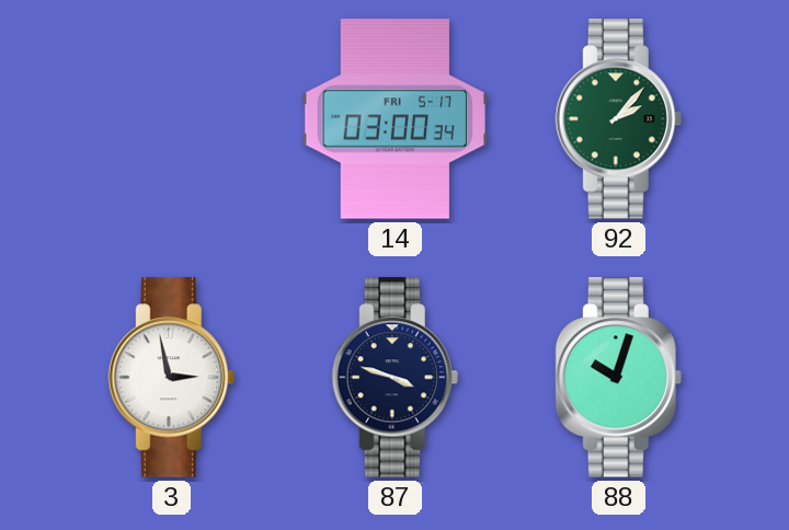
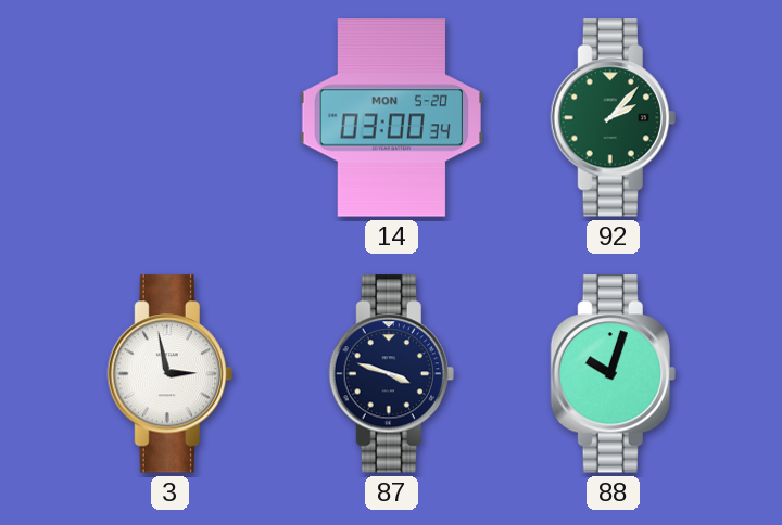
14 date: FRI 5-17 -> MON 5-20 (392, 118)
